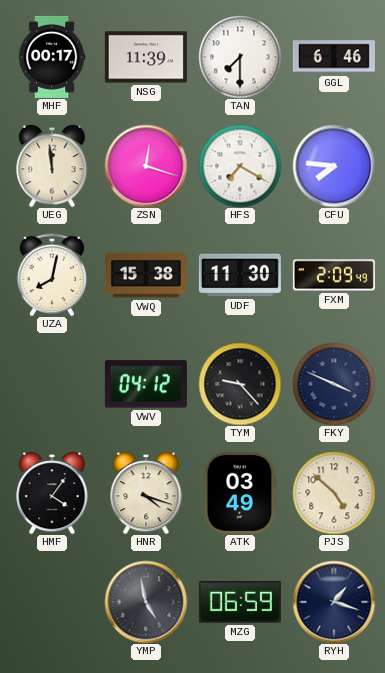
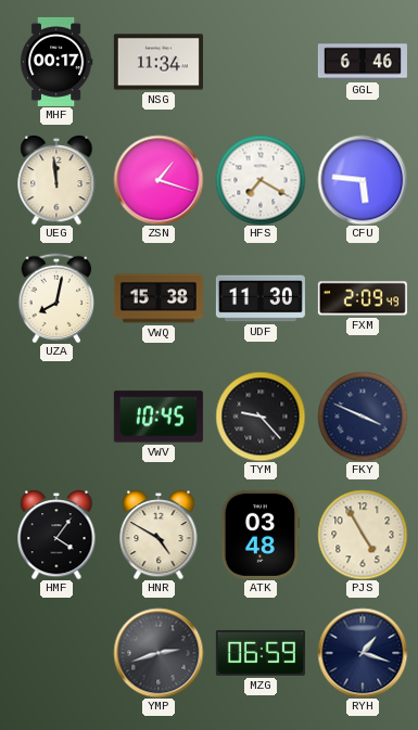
NSG: 11:39 -> 11:34 (159, 62)
TAN: 7:30 -> none (240, 57)
ZSN: 12:18 -> 1:18 (159, 180)
CFU: 7:46 -> 5:46 (363, 180)
VWV: 04:12 -> 10:45 (159, 417)
HNR: 4:18 -> 4:50 (159, 535)
ATK: 03:49 -> 03:48 (261, 535)
PJS: 4:52 -> 4:55 (363, 535)
YMP: 4:58 -> 2:42 (159, 653)
